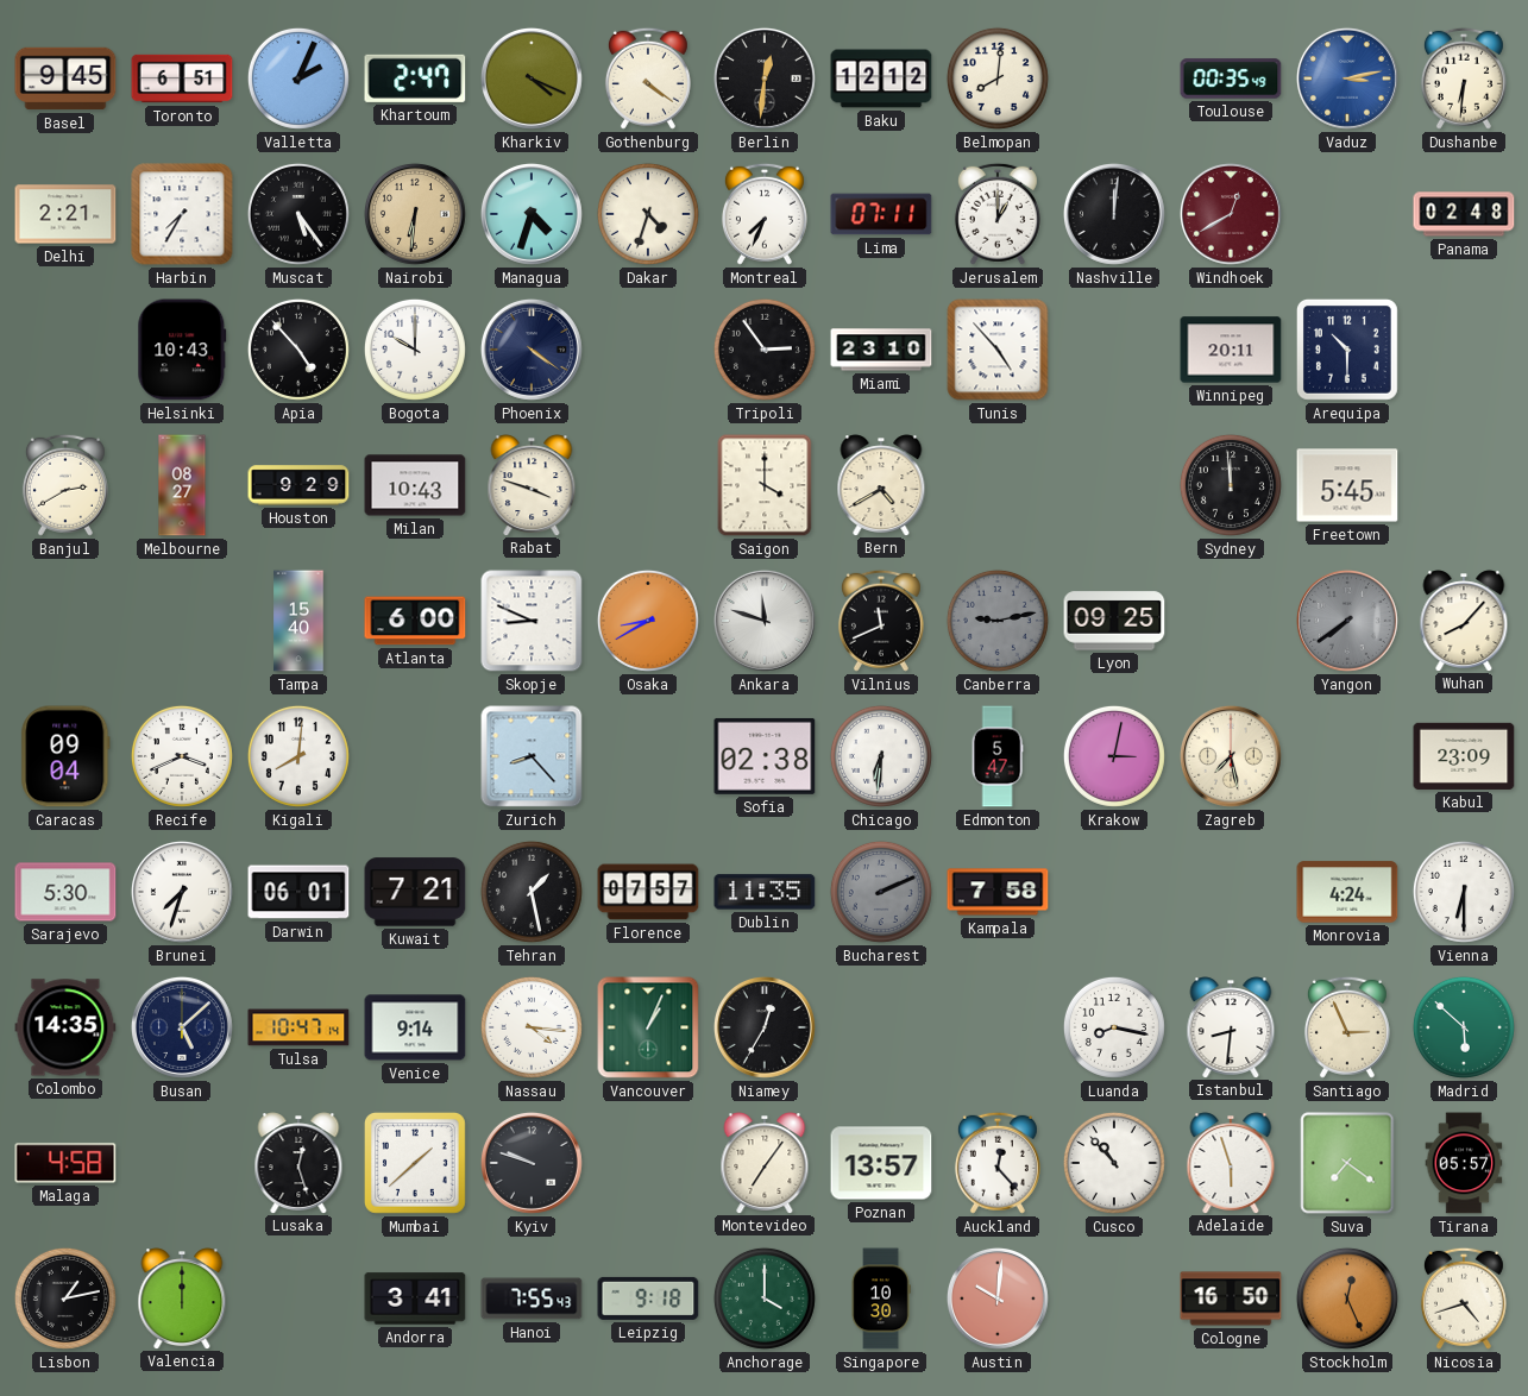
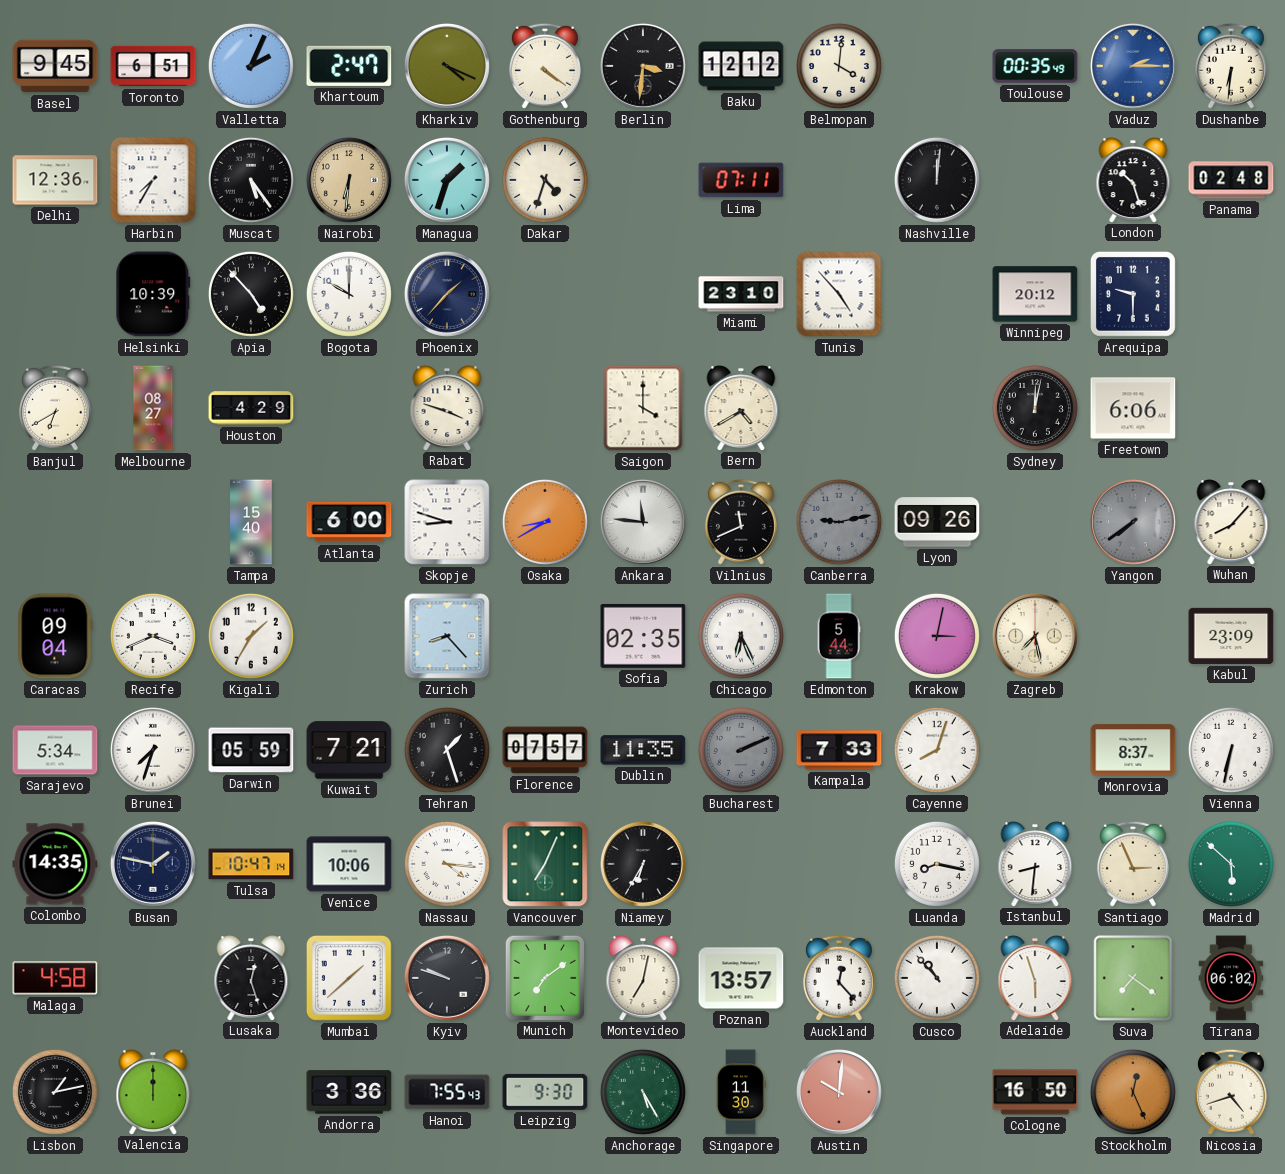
Berlin: 12:31 -> 3:31 (643, 66)
Belmopan: 8:01 -> 4:01 (839, 66)
Vaduz: 3:13 -> 2:15 (1133, 66)
Delhi: 2:21 -> 12:36 (55, 180)
Managua: 4:33 -> 1:33 (447, 180)
Montreal: 7:34 -> none (765, 214)
Jerusalem: 1:00 -> none (998, 214)
Windhoek: 12:40 -> none (1231, 214)
London: none -> 10:27 (1133, 180)
Helsinki: 10:43 -> 10:39 (153, 294)
Phoenix: 4:21 -> 1:37 (447, 294)
Tripoli: 2:54 -> none (765, 350)
Winnipeg: 20:11 -> 20:12 (1035, 294)
Arequipa: 10:30 -> 9:30 (1133, 294)
Banjul: 2:40 -> 6:40 (55, 408)
Houston: 9:29 -> 4:29 (251, 408)
Milan: 10:43 -> none (415, 485)
Sydney: 11:59 -> 12:02 (1035, 408)
Freetown: 5:45 -> 6:06 (1133, 408)
Skopje: 8:49 -> 8:48 (447, 522)
Ankara: 11:48 -> 11:46 (643, 522)
Lyon: 09:25 -> 09:26 (937, 522)
Kigali: 8:01 -> 1:35 (251, 636)
Sofia: 02:38 -> 02:35 (643, 636)
Chicago: 6:31 -> 6:26 (741, 636)
Edmonton: 5:47 -> 5:44 (839, 636)
Sarajevo: 5:30 -> 5:34 (55, 750)
Darwin: 06:01 -> 05:59 (251, 750)
Tehran: 1:28 -> 1:27 (447, 750)
Kampala: 7:58 -> 7:33 (839, 750)
Cayenne: none -> 8:03 (937, 750)
Monrovia: 4:24 -> 8:37 (1133, 750)
Vienna: 6:30 -> 6:32 (1231, 750)
Busan: 5:08 -> 1:47 (153, 864)
Venice: 9:14 -> 10:06 (349, 864)
Vancouver: 1:04 -> 7:04 (545, 864)
Niamey: 12:35 -> 6:35 (643, 864)
Munich: none -> 7:09 (544, 977)
Montevideo: 7:06 -> 7:02 (643, 978)
Tirana: 05:57 -> 06:02 (1231, 978)
Andorra: 3:41 -> 3:36 (349, 1092)
Leipzig: 9:18 -> 9:30 (545, 1092)
Anchorage: 4:00 -> 5:25 (643, 1092)
Singapore: 10:30 -> 11:30 (741, 1092)
